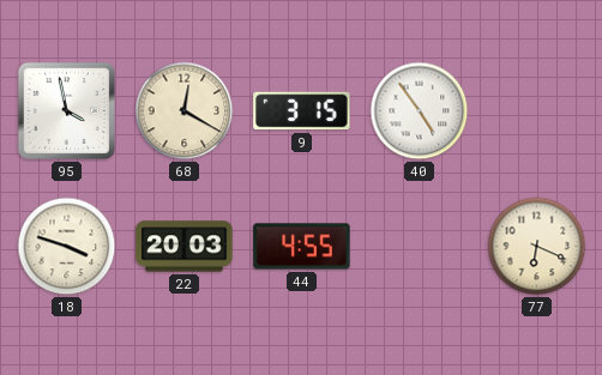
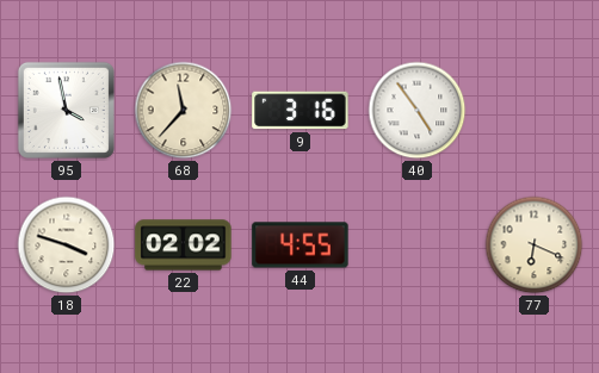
68: 12:20 -> 11:37 (184, 111)
9: 3:15 -> 3:16 (301, 111)
22: 20:03 -> 02:02 (184, 245)
